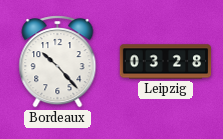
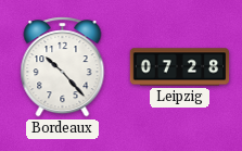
Leipzig: 03:28 -> 07:28 (180, 67)
